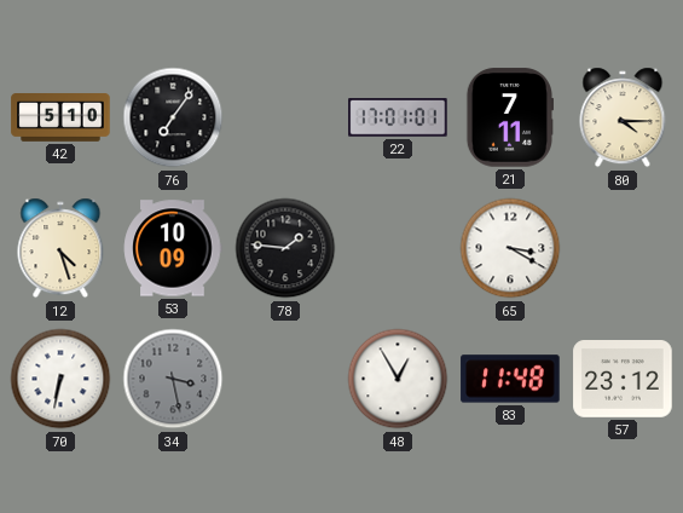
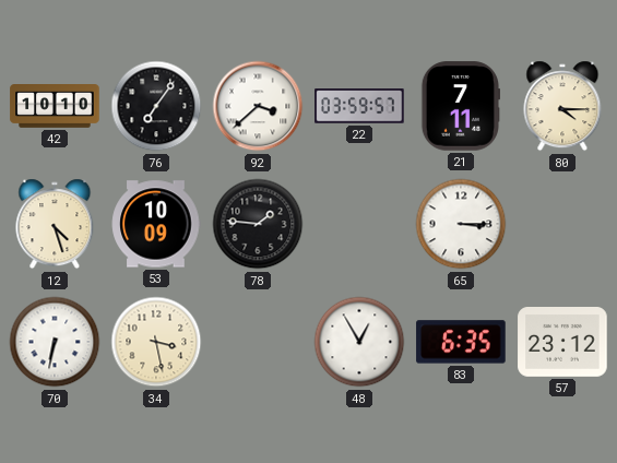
42: 5:10 -> 10:10 (55, 107)
92: none -> 3:38 (258, 106)
22: 17:01 -> 03:59 (359, 106)
65: 3:20 -> 3:15 (461, 224)
34 dial: grey -> cream (156, 342)
83: 11:48 -> 6:35 (461, 342)
